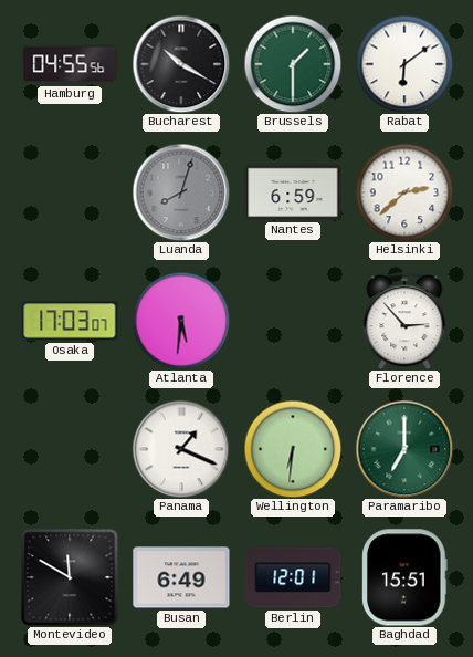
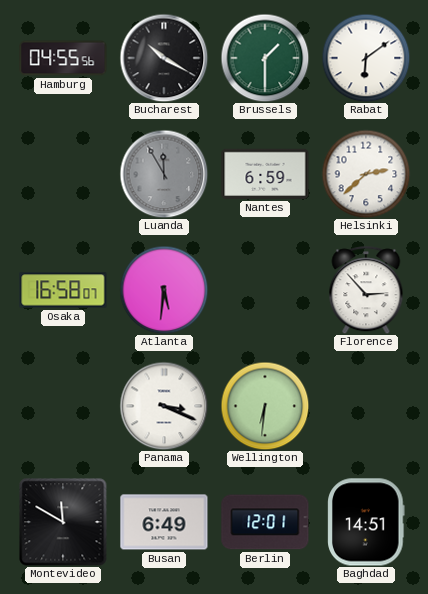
Luanda: 8:03 -> 11:55 (164, 174)
Osaka: 17:03 -> 16:58 (63, 290)
Panama: 1:19 -> 3:19 (164, 406)
Paramaribo: 7:00 -> none (404, 449)
Baghdad: 15:51 -> 14:51 (366, 522)
